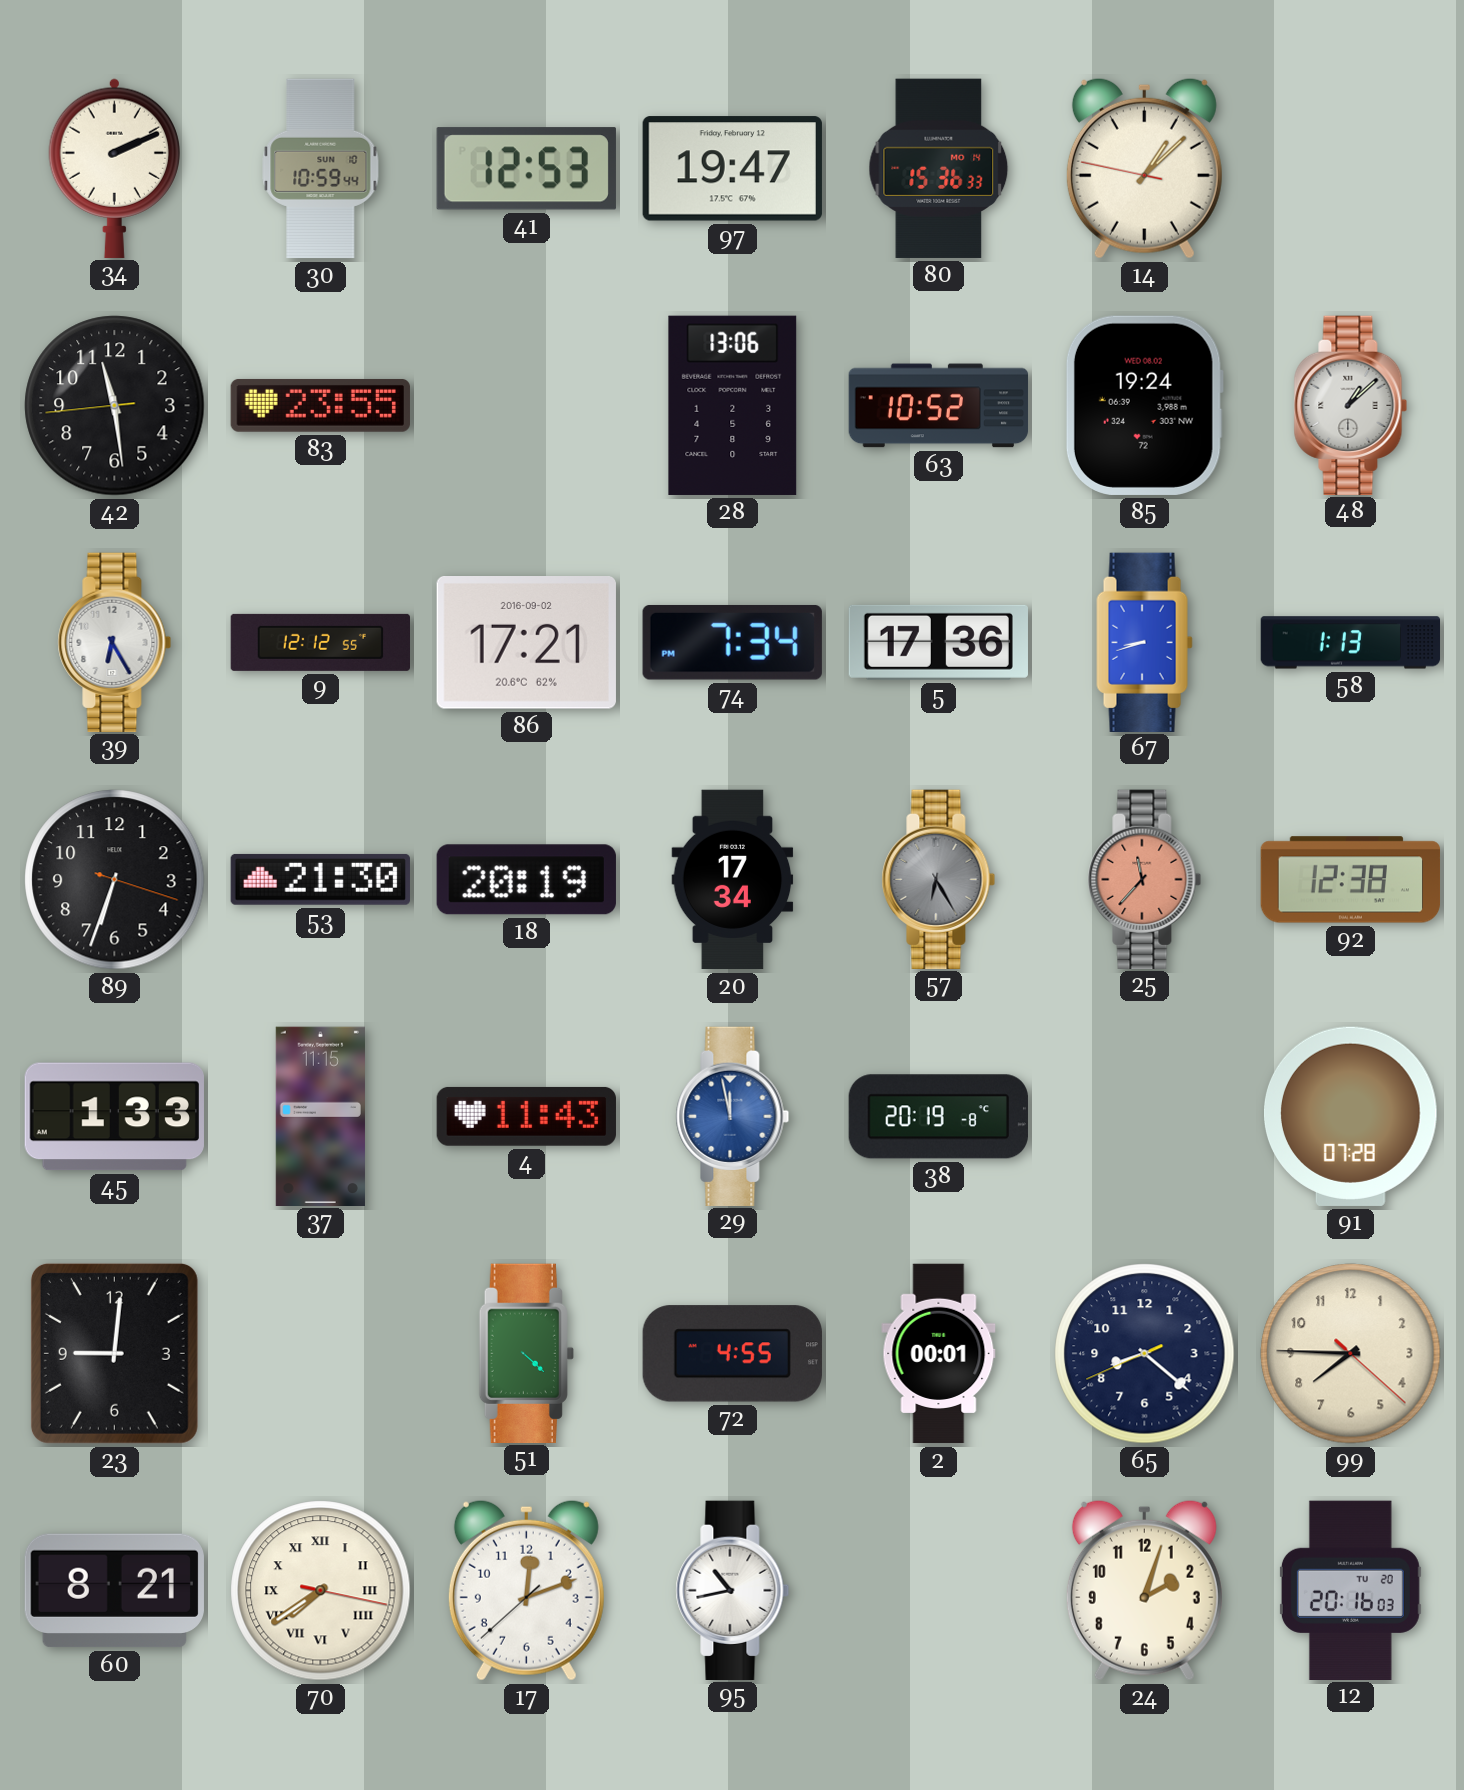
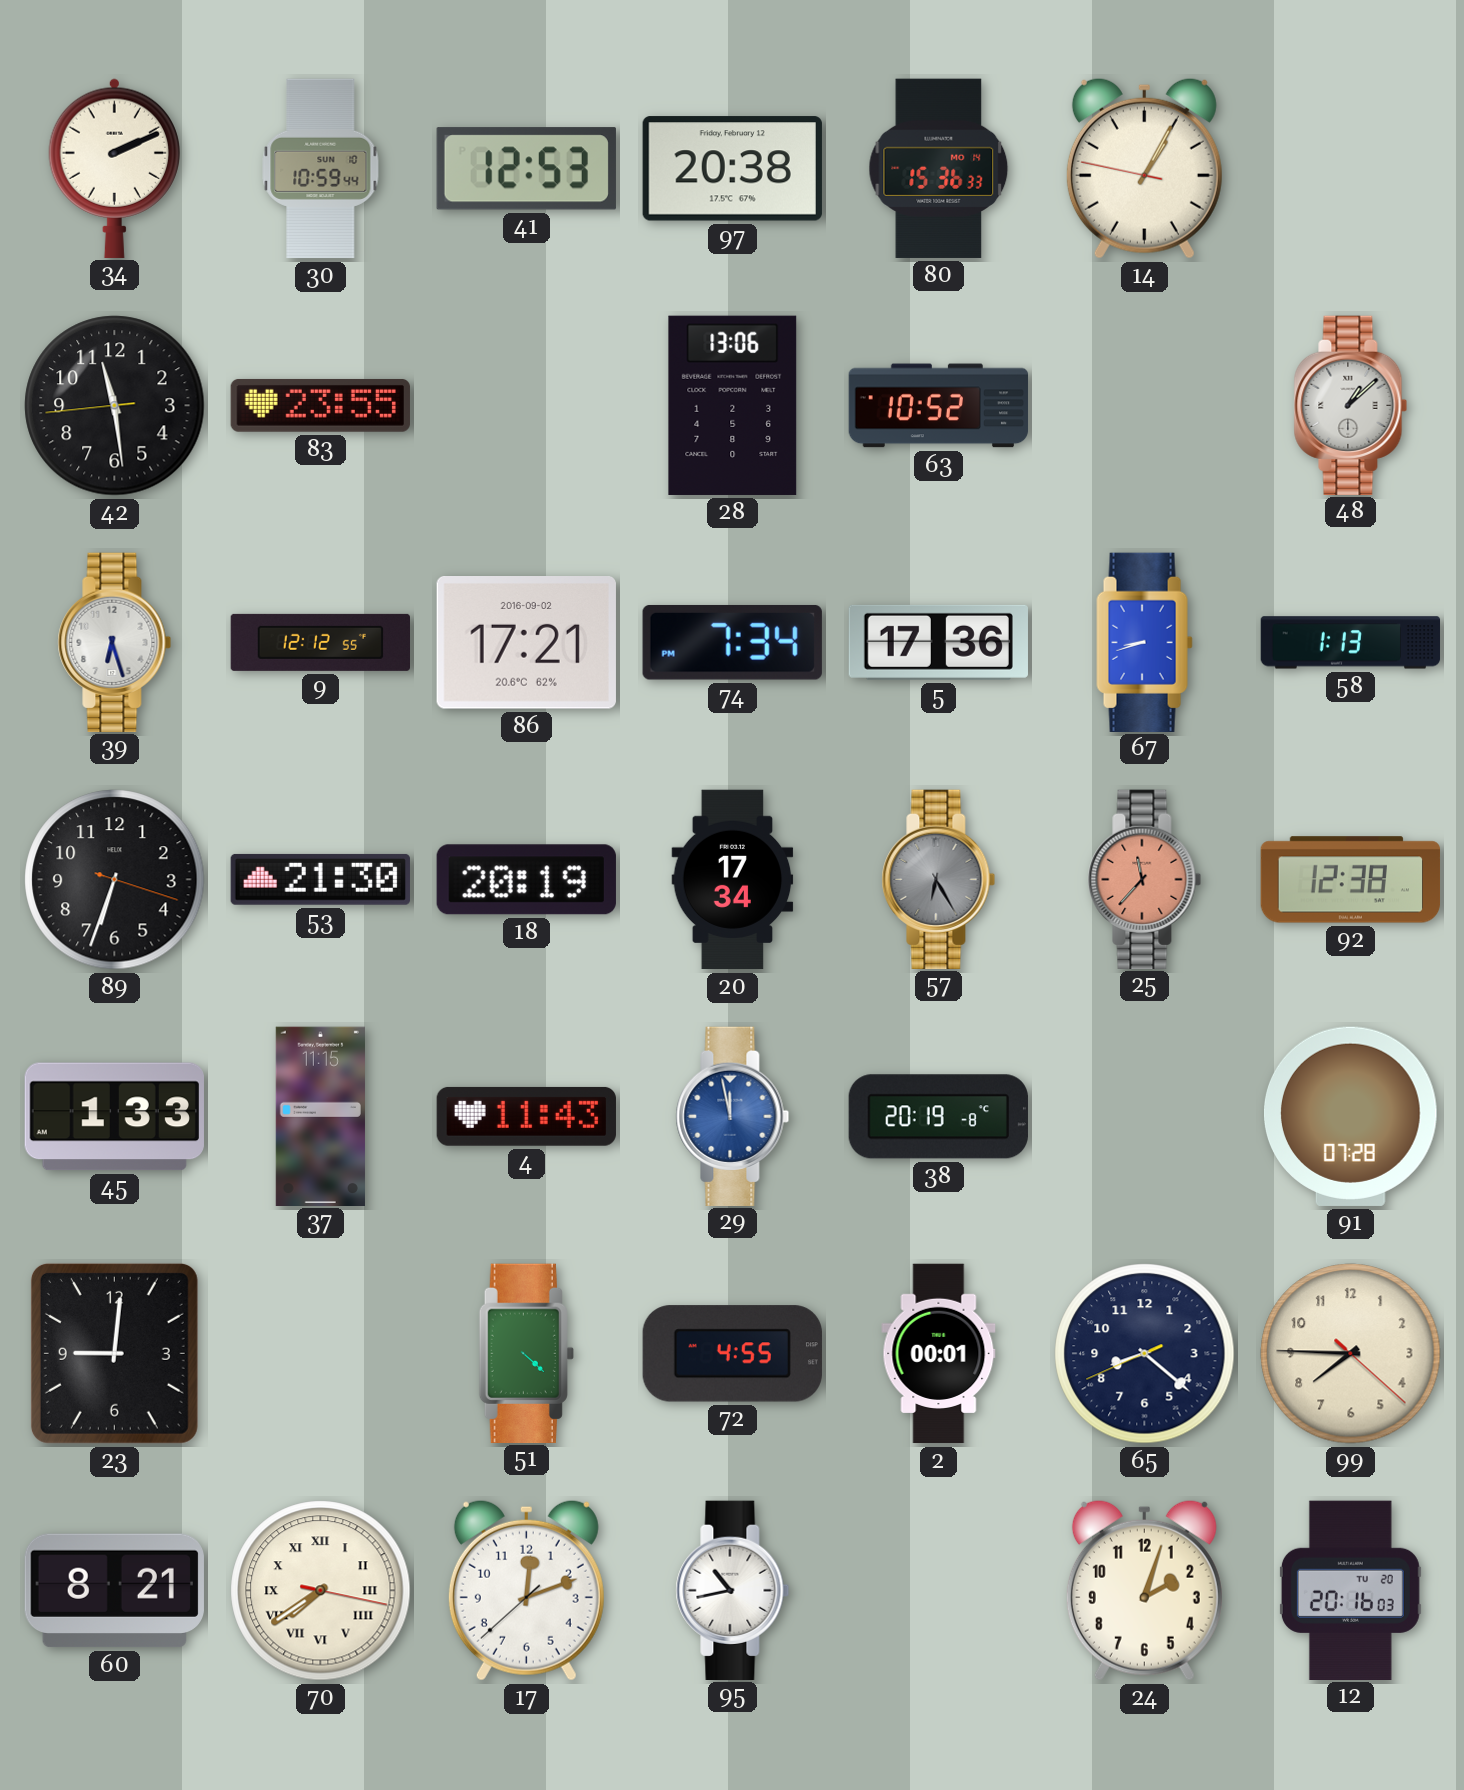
97: 19:47 -> 20:38 (732, 169)
14: 1:07 -> 1:04 (1144, 168)
85: 19:24 -> none (1144, 405)
39: 6:25 -> 6:27 (115, 642)
